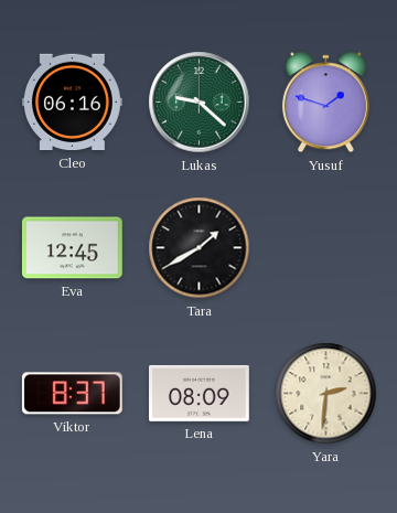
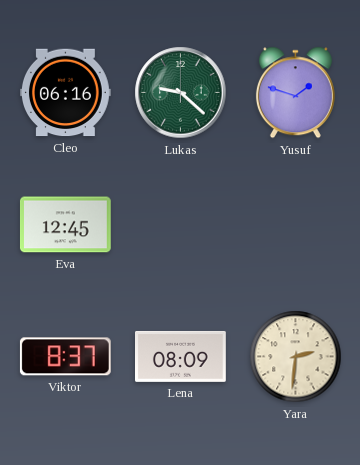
Tara: 1:40 -> none (200, 248)
